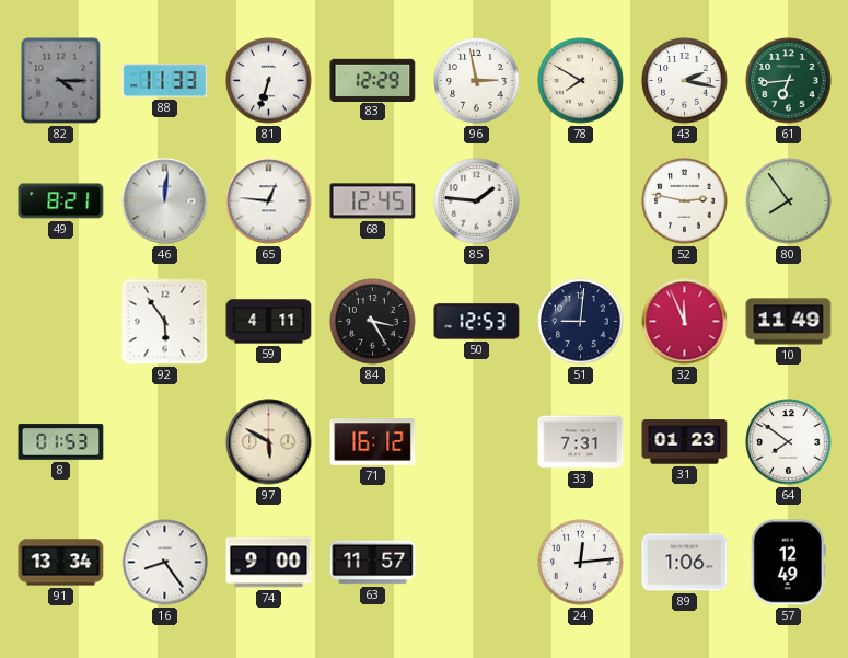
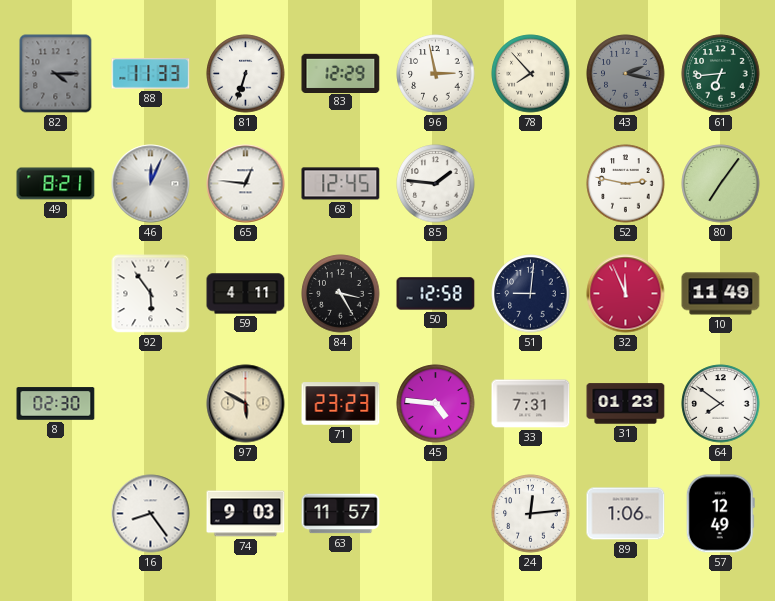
78: 7:50 -> 7:53 (531, 74)
43 dial: white -> grey (626, 74)
46: 12:01 -> 12:04 (151, 184)
80: 7:54 -> 7:06 (721, 184)
50: 12:53 -> 12:58 (436, 294)
8: 01:53 -> 02:30 (56, 404)
71: 16:12 -> 23:23 (341, 404)
45: none -> 4:46 (436, 404)
91: 13:34 -> none (61, 563)
74: 9:00 -> 9:03 (246, 514)
